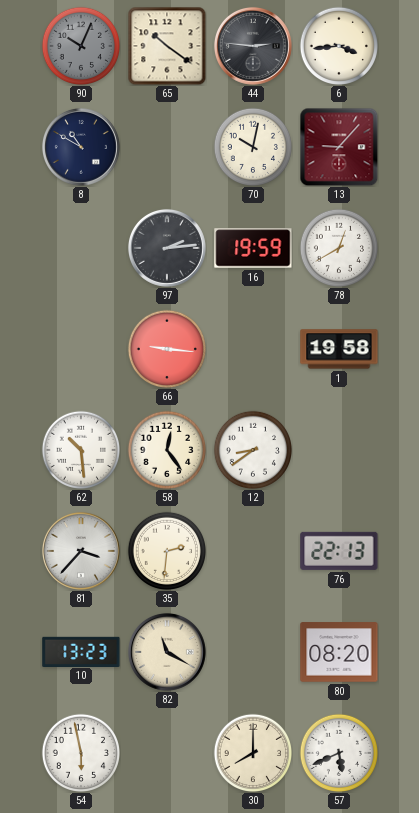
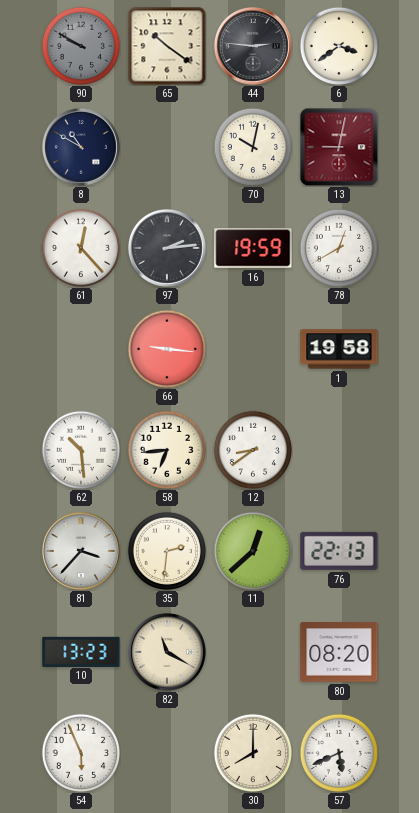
90: 10:04 -> 9:50 (80, 45)
6: 3:44 -> 3:39 (338, 45)
13: 9:07 -> 9:02 (339, 147)
61: none -> 12:23 (80, 247)
58: 12:24 -> 6:44 (166, 449)
11: none -> 12:38 (252, 550)
54: 5:58 -> 5:56 (80, 752)
